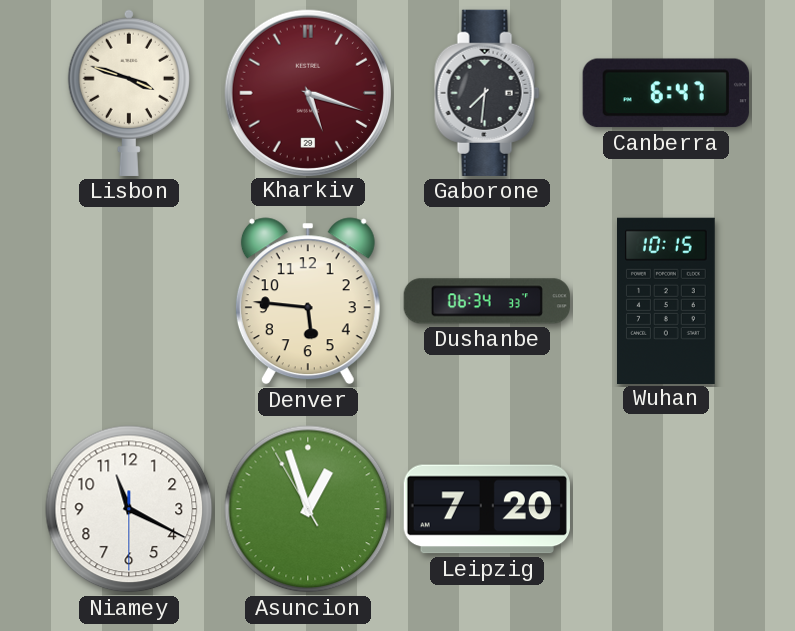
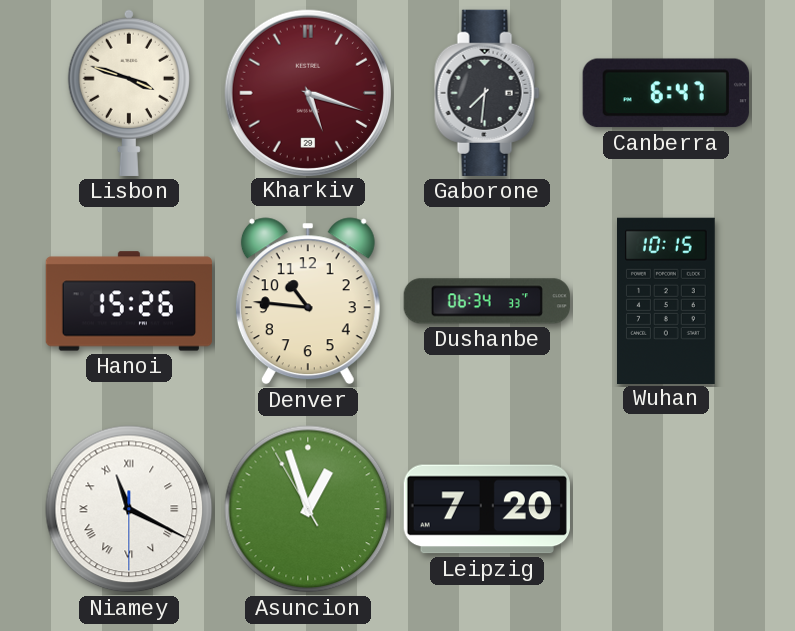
Hanoi: none -> 15:26 (128, 301)
Denver: 5:46 -> 10:46 (308, 301)
Niamey numerals: Arabic -> Roman (129, 509)
